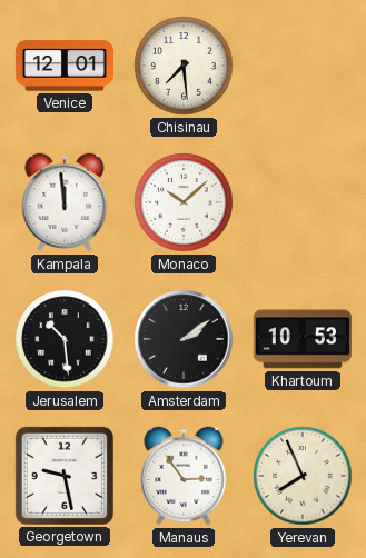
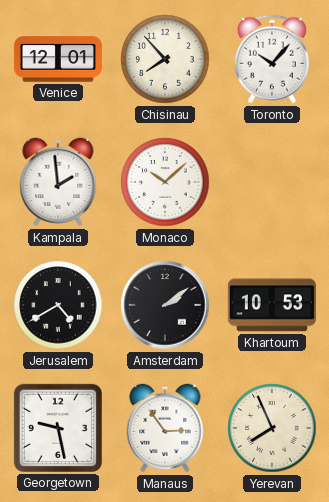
Chisinau: 7:29 -> 7:53 (165, 59)
Toronto: none -> 10:07 (272, 59)
Kampala: 11:59 -> 1:59 (58, 182)
Jerusalem: 10:29 -> 4:40 (58, 305)
